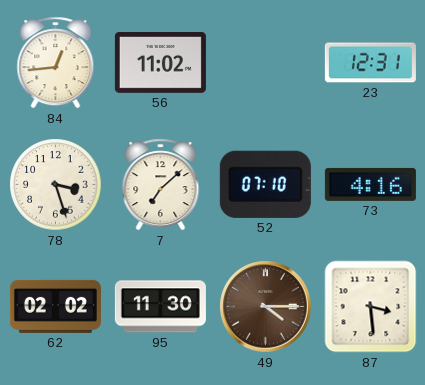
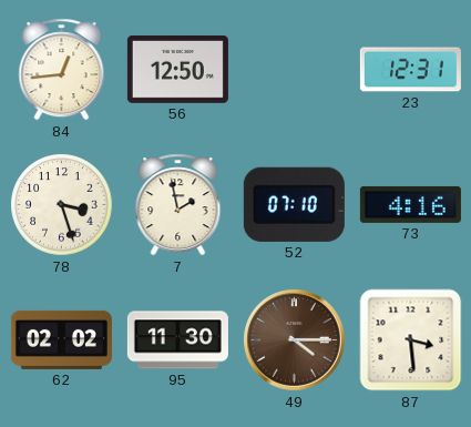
56: 11:02 -> 12:50 (177, 70)
7: 7:08 -> 1:58 (178, 205)
